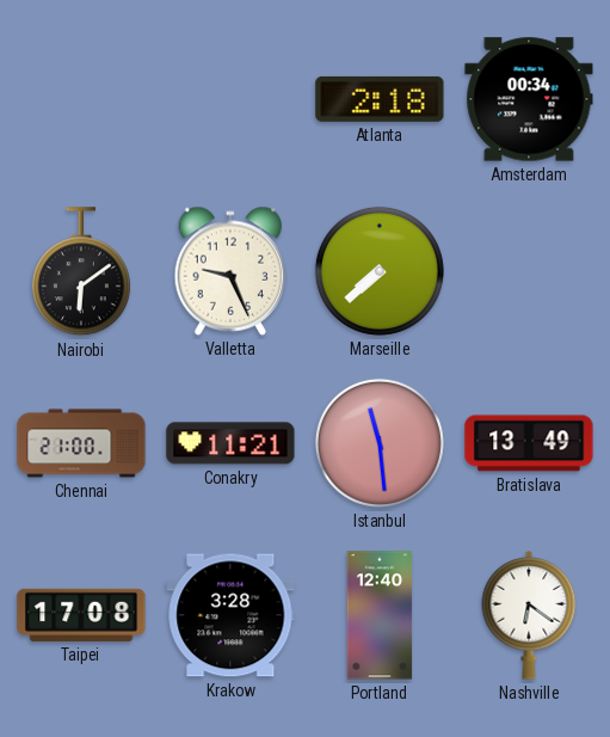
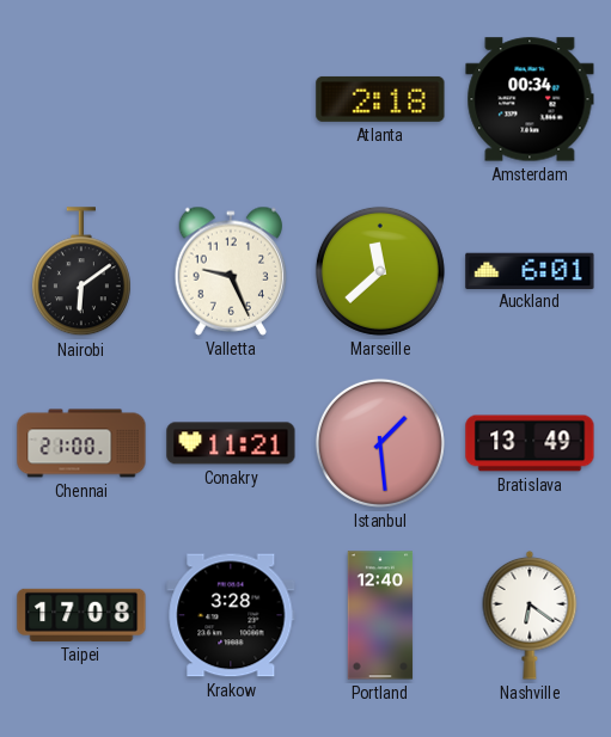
Marseille: 7:38 -> 11:38 (380, 271)
Auckland: none -> 6:01 (530, 270)
Istanbul: 11:29 -> 1:29 (380, 443)
